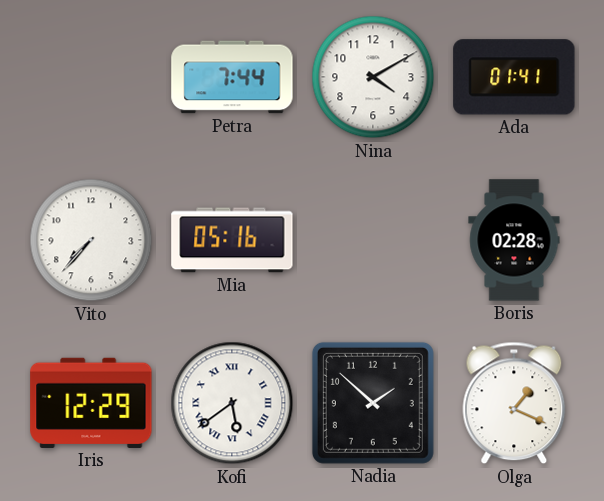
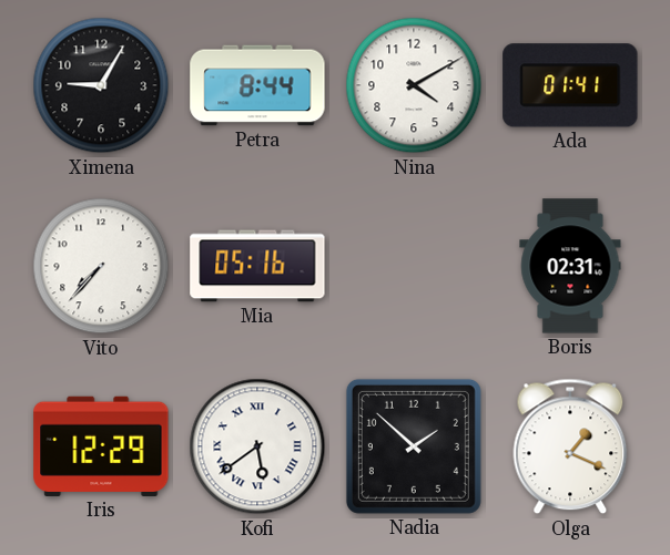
Ximena: none -> 9:05 (101, 85)
Petra: 7:44 -> 8:44 (257, 85)
Boris: 02:28 -> 02:31 (570, 266)
